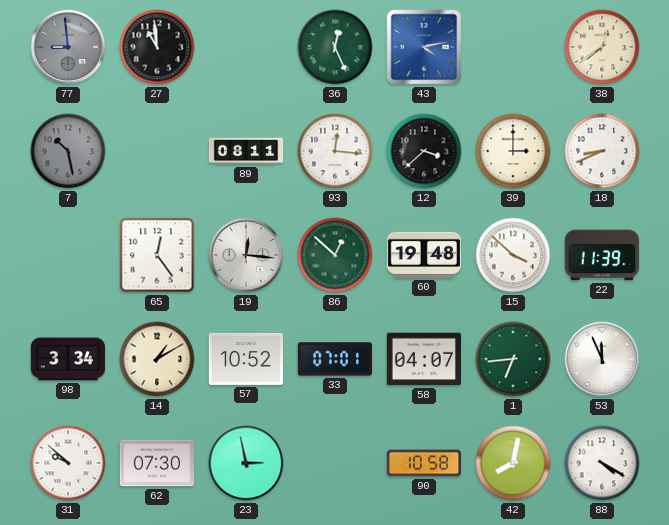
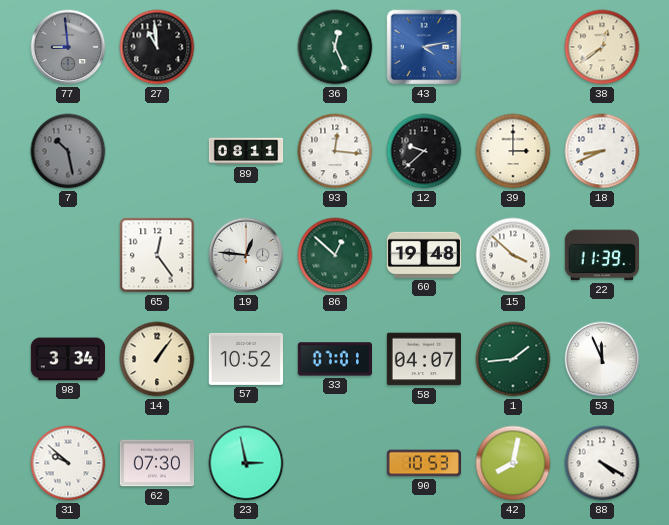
12: 3:38 -> 9:38 (424, 151)
19: 12:16 -> 12:46 (246, 255)
14: 1:10 -> 1:06 (157, 359)
1: 6:44 -> 1:44 (513, 359)
90: 10:58 -> 10:53 (423, 463)
